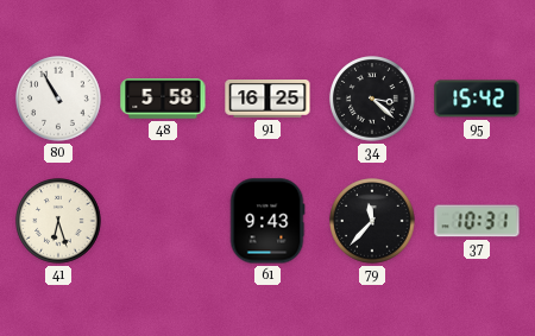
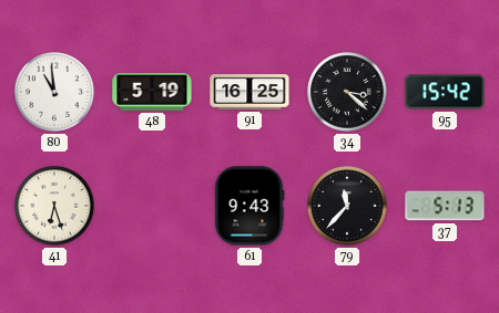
80: 10:55 -> 10:59 (54, 92)
48: 5:58 -> 5:19 (152, 92)
37: 10:31 -> 5:13 (445, 206)
